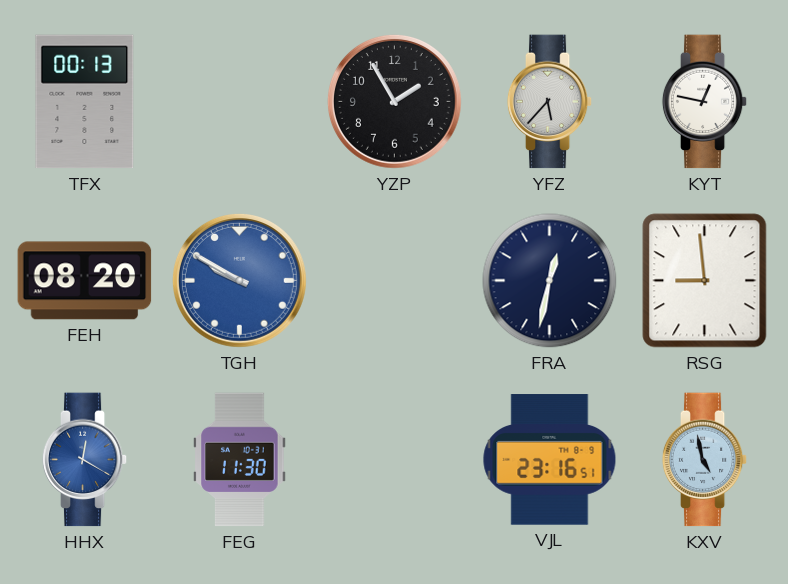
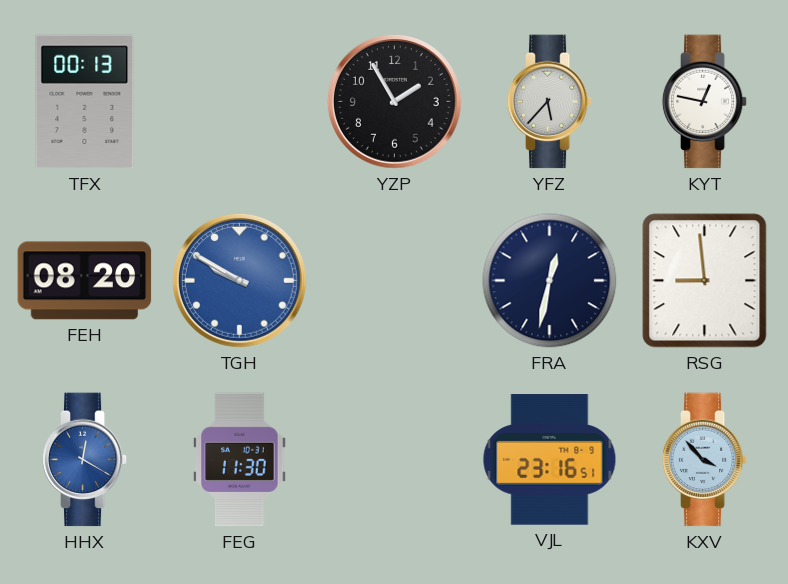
KXV: 4:58 -> 3:53 (705, 460)
